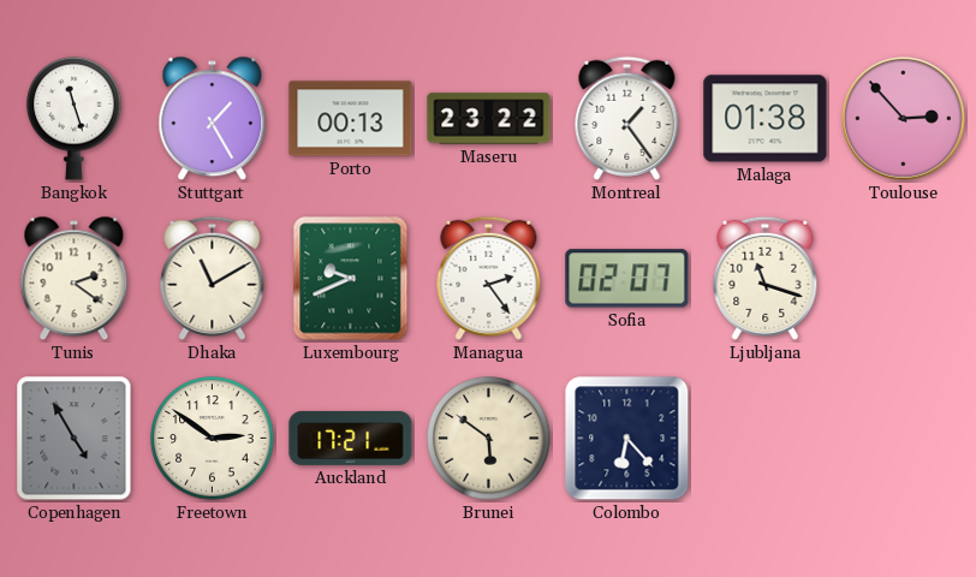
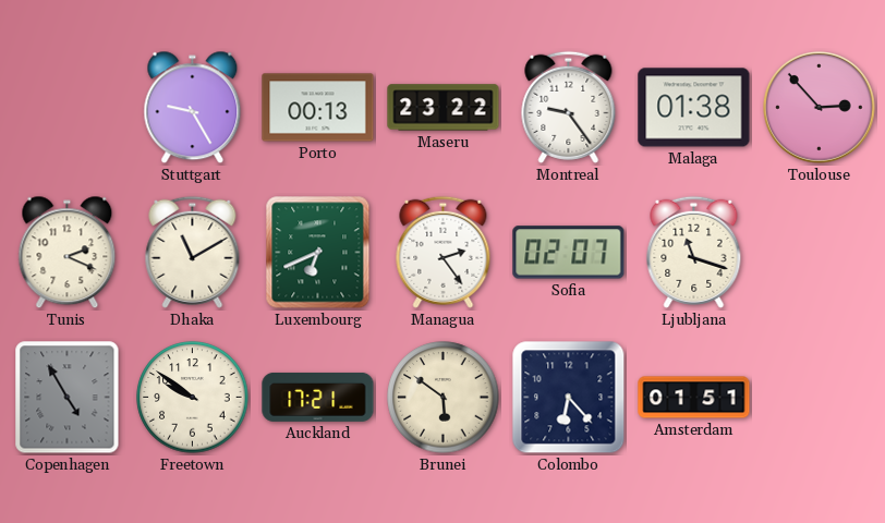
Bangkok: 11:27 -> none (75, 118)
Stuttgart: 1:25 -> 9:25 (193, 108)
Montreal: 1:24 -> 9:24 (569, 107)
Tunis: 2:21 -> 2:19 (68, 253)
Luxembourg: 9:41 -> 6:41 (318, 253)
Freetown: 2:51 -> 9:51 (193, 398)
Amsterdam: none -> 01:51 (694, 398)
